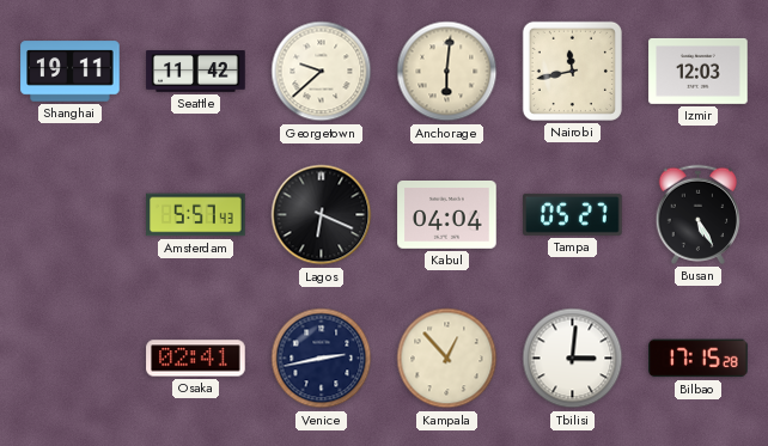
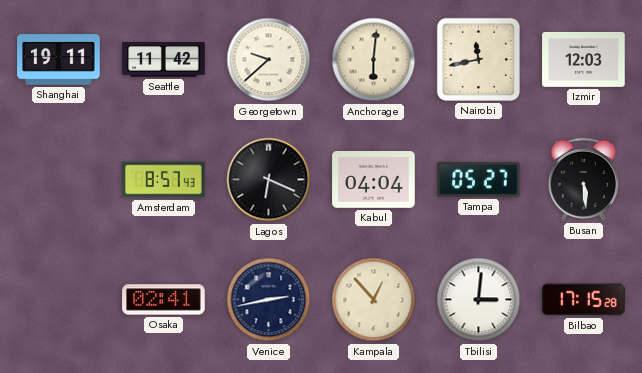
Amsterdam: 5:57 -> 8:57 (164, 180)
Busan: 5:25 -> 5:29 (583, 179)
